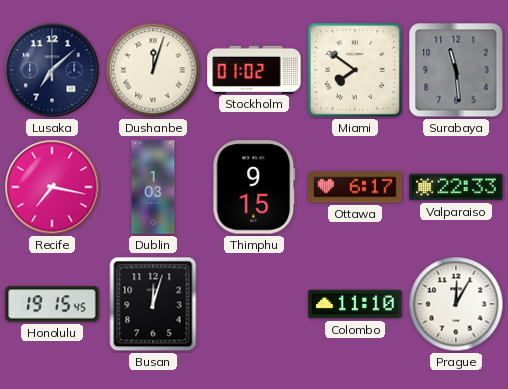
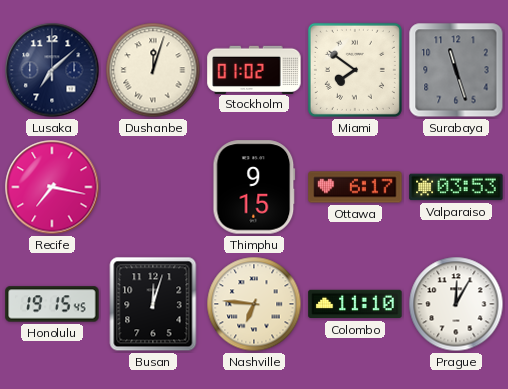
Surabaya: 11:29 -> 11:27 (456, 70)
Dublin: 1:03 -> none (153, 187)
Valparaiso: 22:33 -> 03:53 (456, 187)
Nashville: none -> 6:46 (254, 304)
